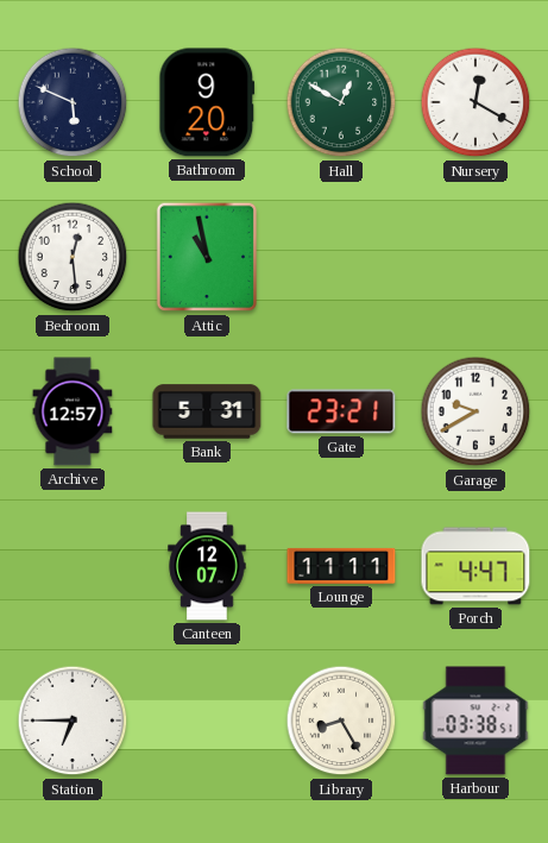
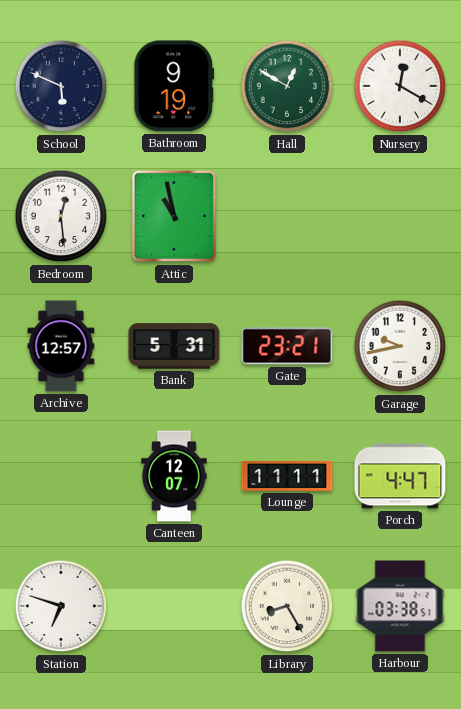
Bathroom: 9:20 -> 9:19 (174, 86)
Garage: 9:40 -> 9:43 (400, 346)
Station: 6:45 -> 6:48 (61, 606)
